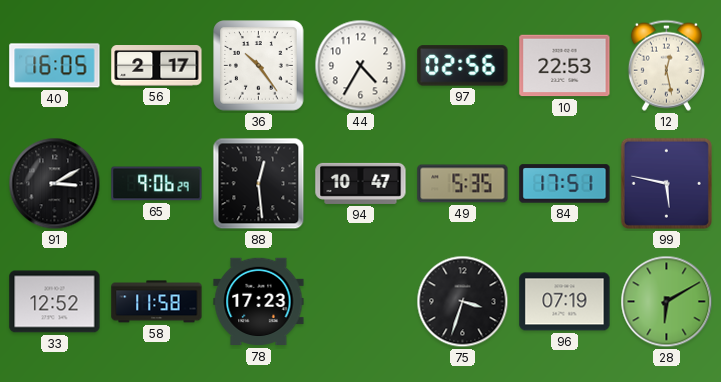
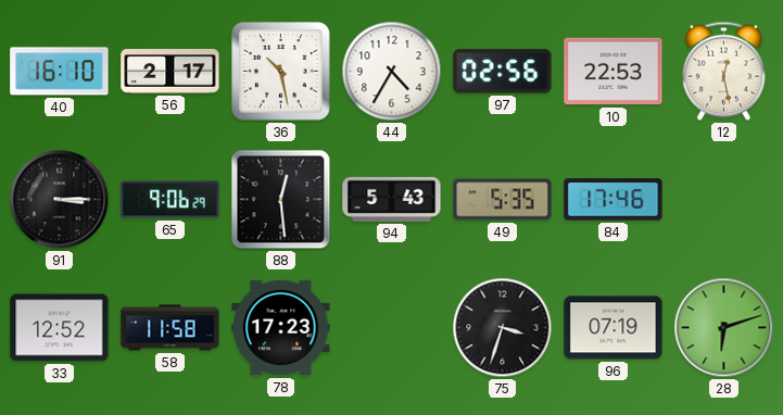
40: 16:05 -> 16:10 (60, 72)
36: 10:24 -> 10:28 (281, 72)
91: 3:10 -> 3:15 (60, 200)
94: 10:47 -> 5:43 (392, 199)
84: 17:51 -> 17:46 (614, 200)
99: 5:47 -> none (666, 183)
28: 6:10 -> 6:12 (724, 328)
